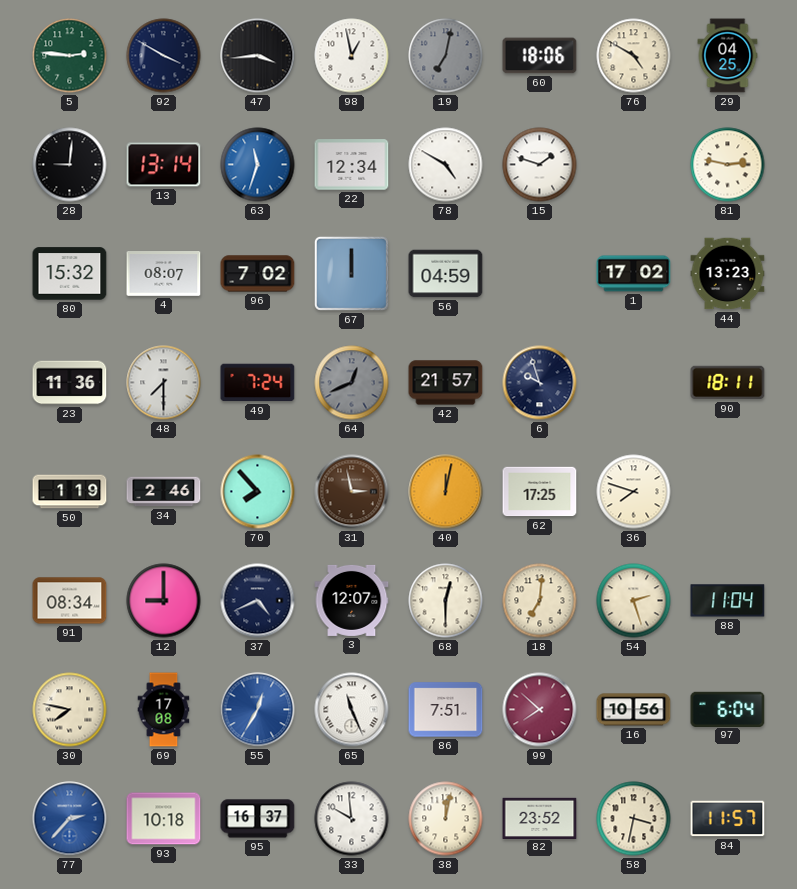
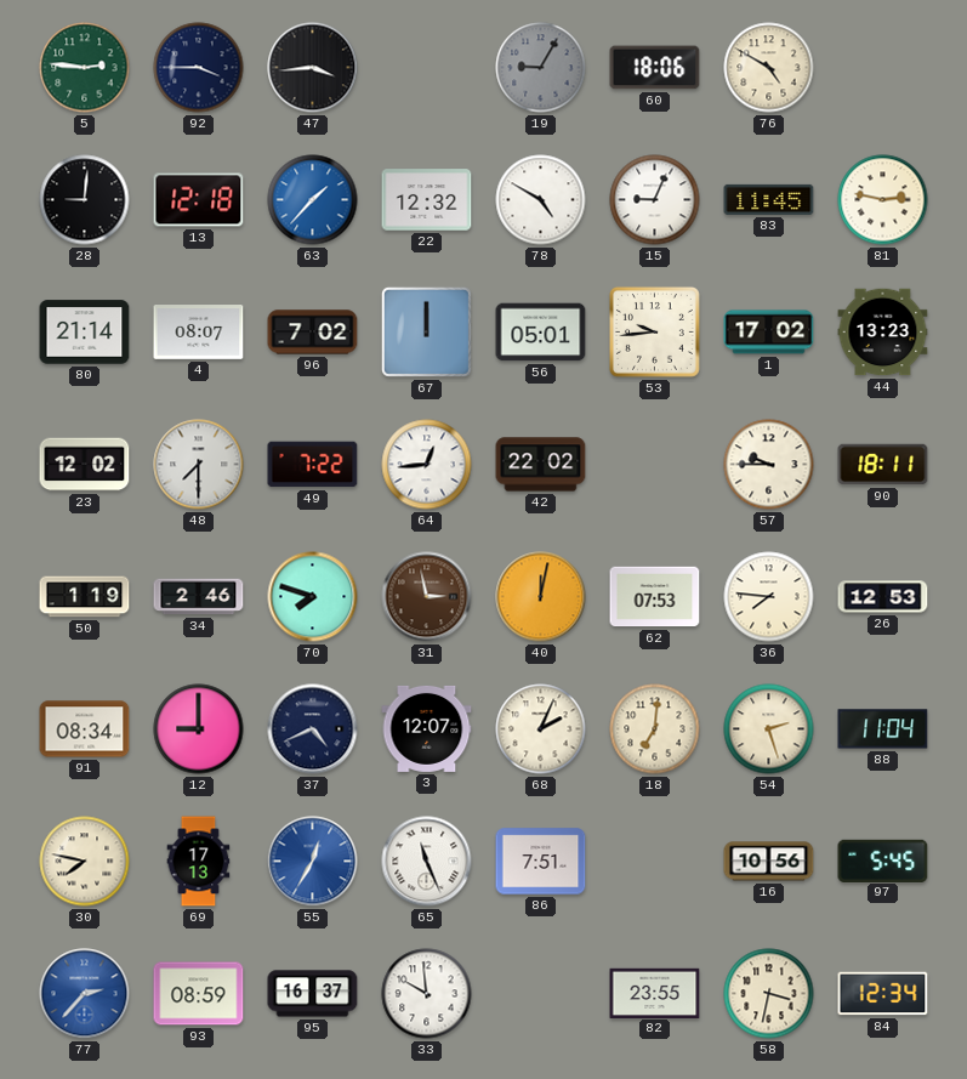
92: 3:50 -> 3:45 (199, 68)
98: 12:58 -> none (352, 56)
19: 7:02 -> 9:05 (541, 68)
29: 04:25 -> none (728, 56)
13: 13:14 -> 12:18 (199, 200)
63: 11:33 -> 1:37 (313, 200)
22: 12:34 -> 12:32 (427, 200)
15: 1:48 -> 9:04 (655, 200)
83: none -> 11:45 (769, 199)
80: 15:32 -> 21:14 (85, 333)
56: 04:59 -> 05:01 (541, 333)
53: none -> 9:44 (654, 331)
23: 11:36 -> 12:02 (85, 465)
49: 7:24 -> 7:22 (313, 465)
64: 12:41 -> 12:44 (427, 465)
64 dial: grey -> white (427, 465)
42: 21:57 -> 22:02 (541, 465)
6: 9:57 -> none (540, 383)
57: none -> 9:45 (769, 465)
70: 7:53 -> 7:48 (313, 597)
62: 17:25 -> 07:53 (655, 597)
36: 7:48 -> 7:46 (769, 597)
26: none -> 12:53 (883, 597)
68: 12:30 -> 2:04 (541, 729)
69: 17:08 -> 17:13 (199, 862)
99: 7:52 -> none (540, 710)
97: 6:04 -> 5:45 (883, 861)
93: 10:18 -> 08:59 (199, 994)
38: 12:02 -> none (446, 819)
82: 23:52 -> 23:55 (655, 993)
84: 11:57 -> 12:34 (883, 994)
